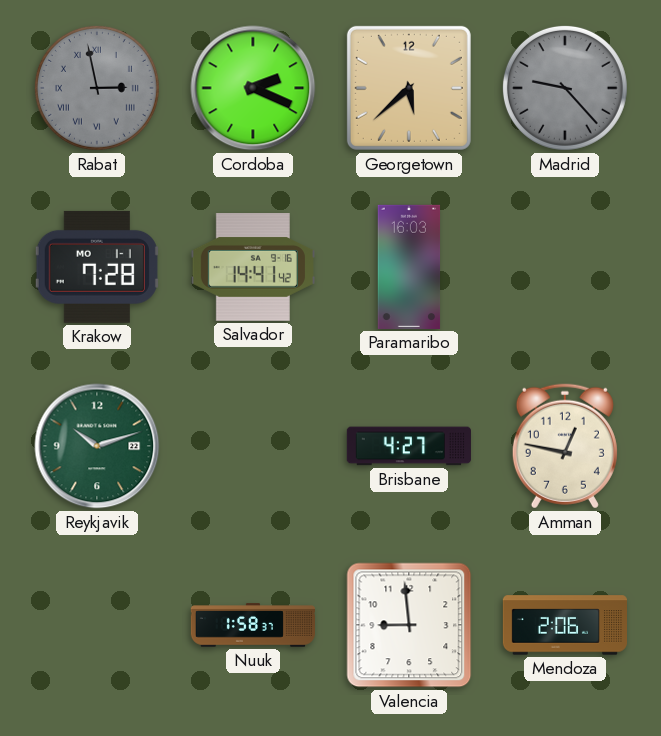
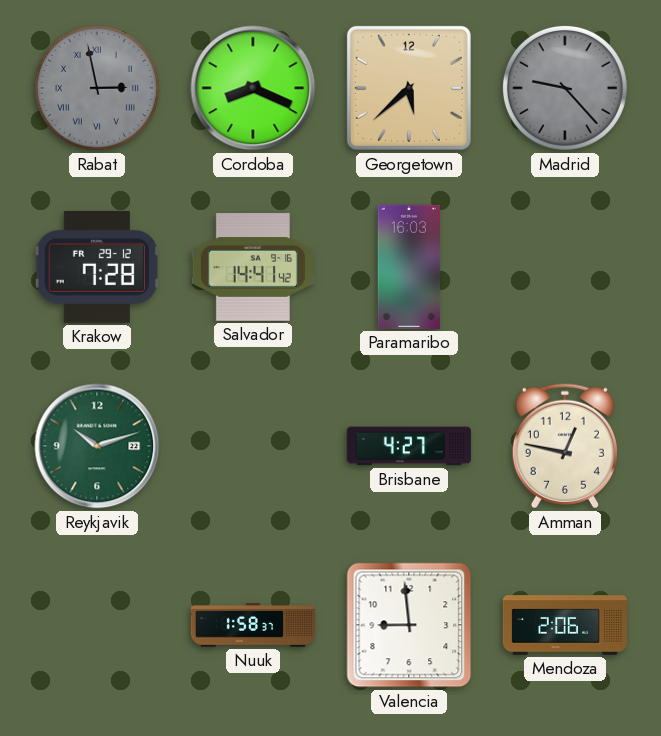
Cordoba: 2:19 -> 8:19 (253, 88)
Krakow date: MO 1-1 -> FR 29-12 (97, 267)
